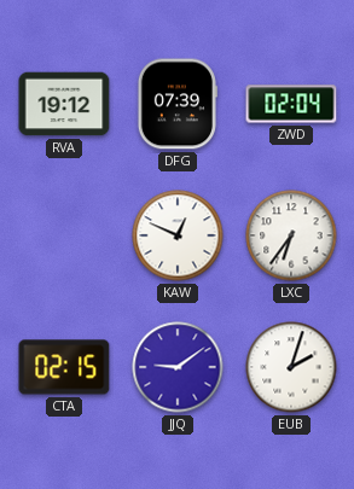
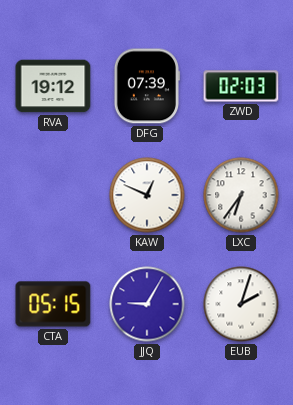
ZWD: 02:04 -> 02:03 (241, 86)
CTA: 02:15 -> 05:15 (53, 304)
JJQ: 9:09 -> 9:05 (147, 304)
